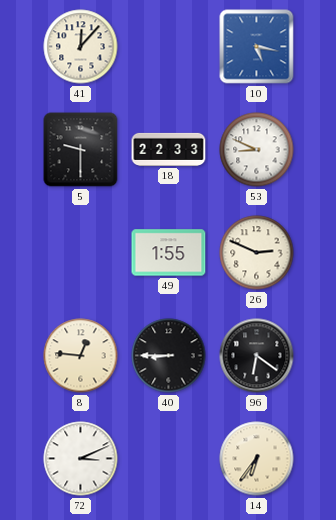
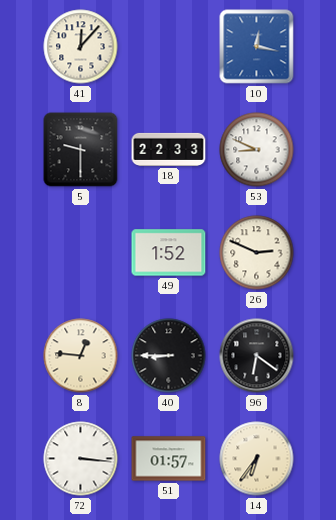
10: 5:17 -> 12:17 (257, 47)
49: 1:55 -> 1:52 (169, 253)
72: 3:11 -> 3:16 (81, 459)
51: none -> 01:57 (169, 459)
